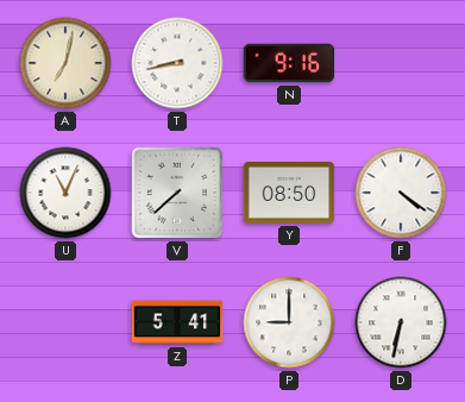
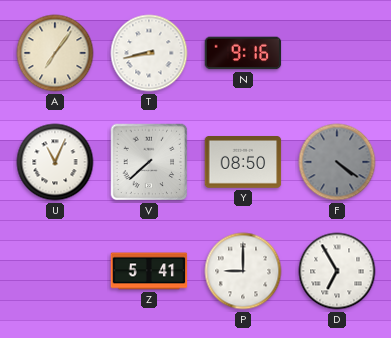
A: 7:02 -> 7:06 (55, 53)
F dial: white -> grey (337, 162)
D: 6:32 -> 6:55 (337, 271)
